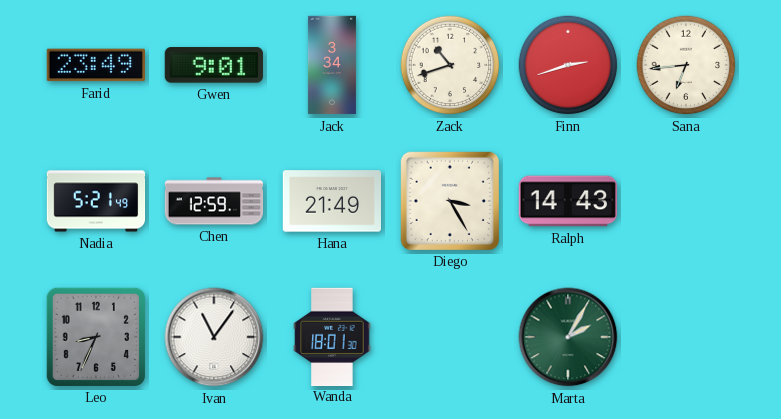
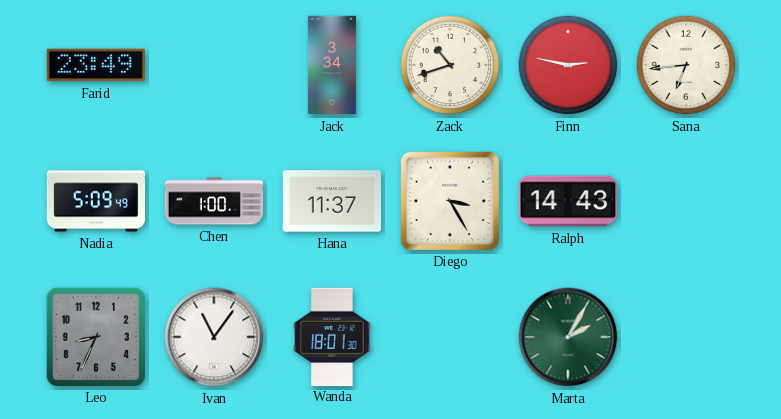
Gwen: 9:01 -> none (214, 65)
Finn: 2:42 -> 2:47 (568, 65)
Nadia: 5:21 -> 5:09 (96, 201)
Chen: 12:59 -> 1:00 (214, 201)
Hana: 21:49 -> 11:37 (331, 201)
